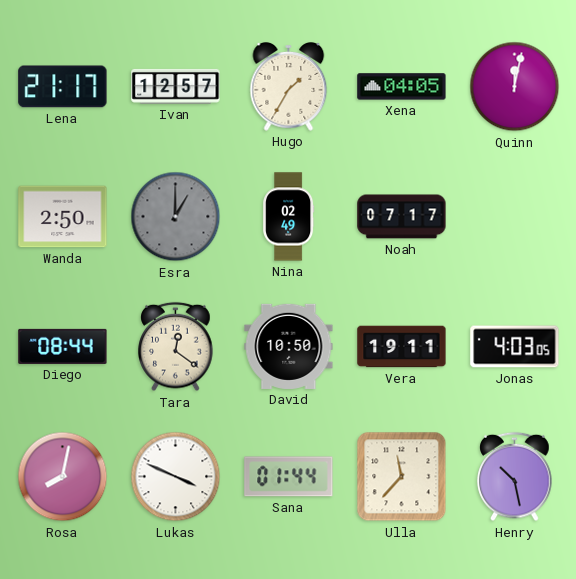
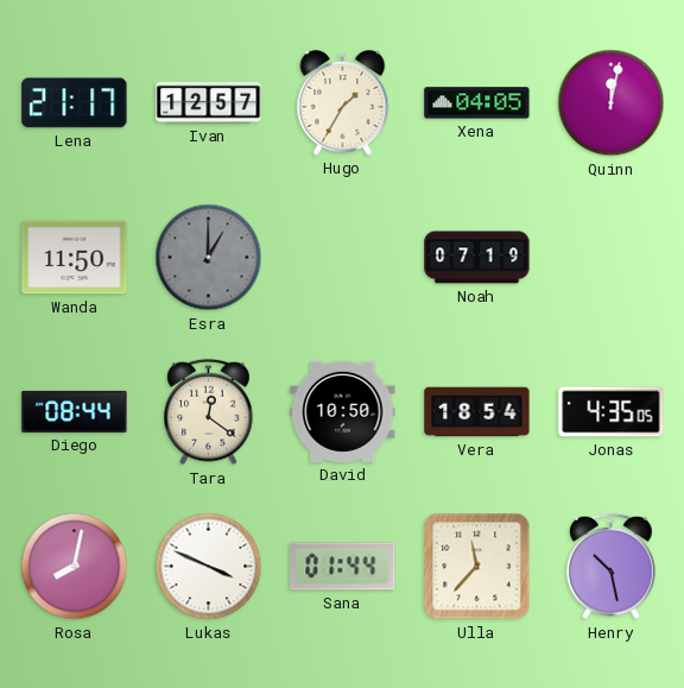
Wanda: 2:50 -> 11:50 (75, 258)
Nina: 02:49 -> none (289, 217)
Noah: 07:17 -> 07:19 (477, 258)
Vera: 19:11 -> 18:54 (477, 412)
Jonas: 4:03 -> 4:35 (612, 412)
